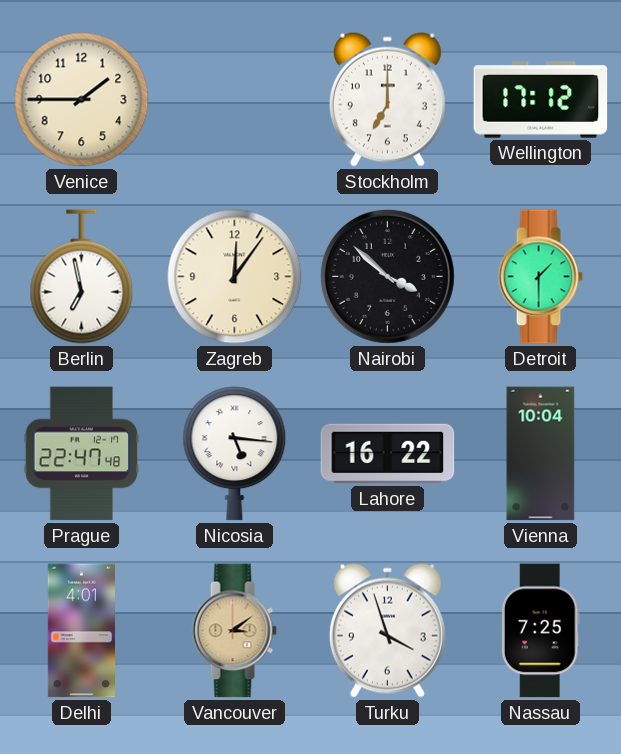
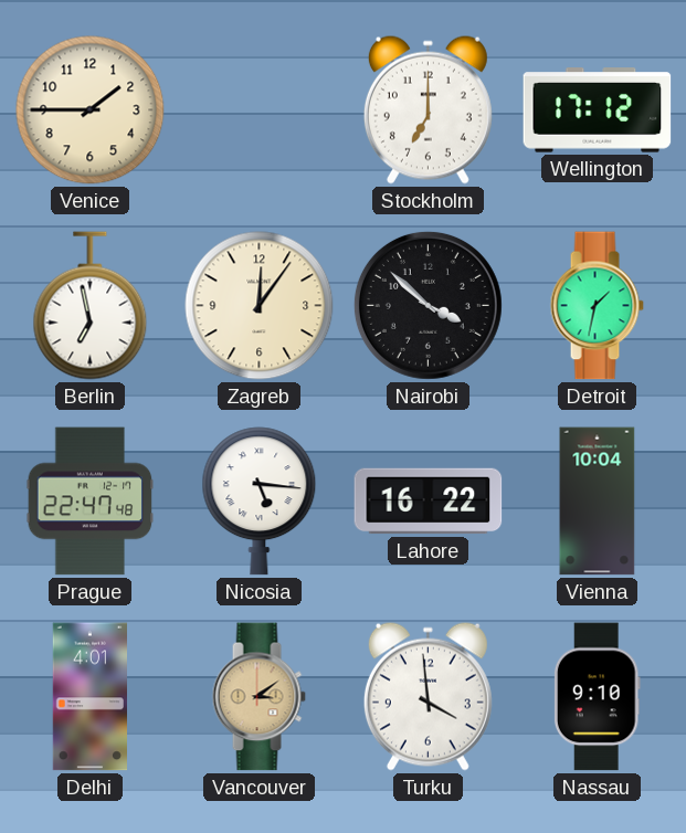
Detroit: 1:30 -> 1:32 (597, 306)
Turku: 3:57 -> 3:59 (428, 696)
Nassau: 7:25 -> 9:10 (597, 697)
